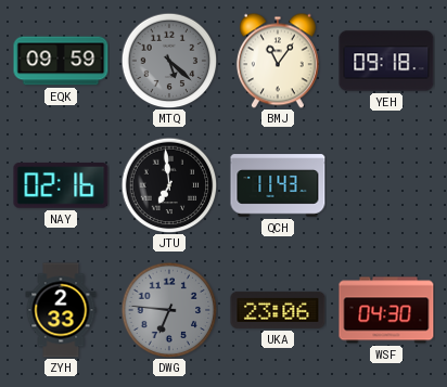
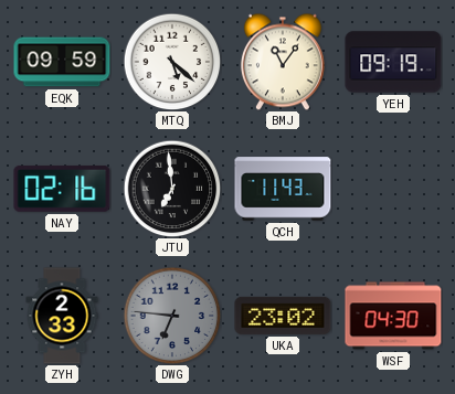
MTQ dial: grey -> white (172, 62)
YEH: 09:18 -> 09:19 (393, 62)
UKA: 23:06 -> 23:02 (283, 316)
